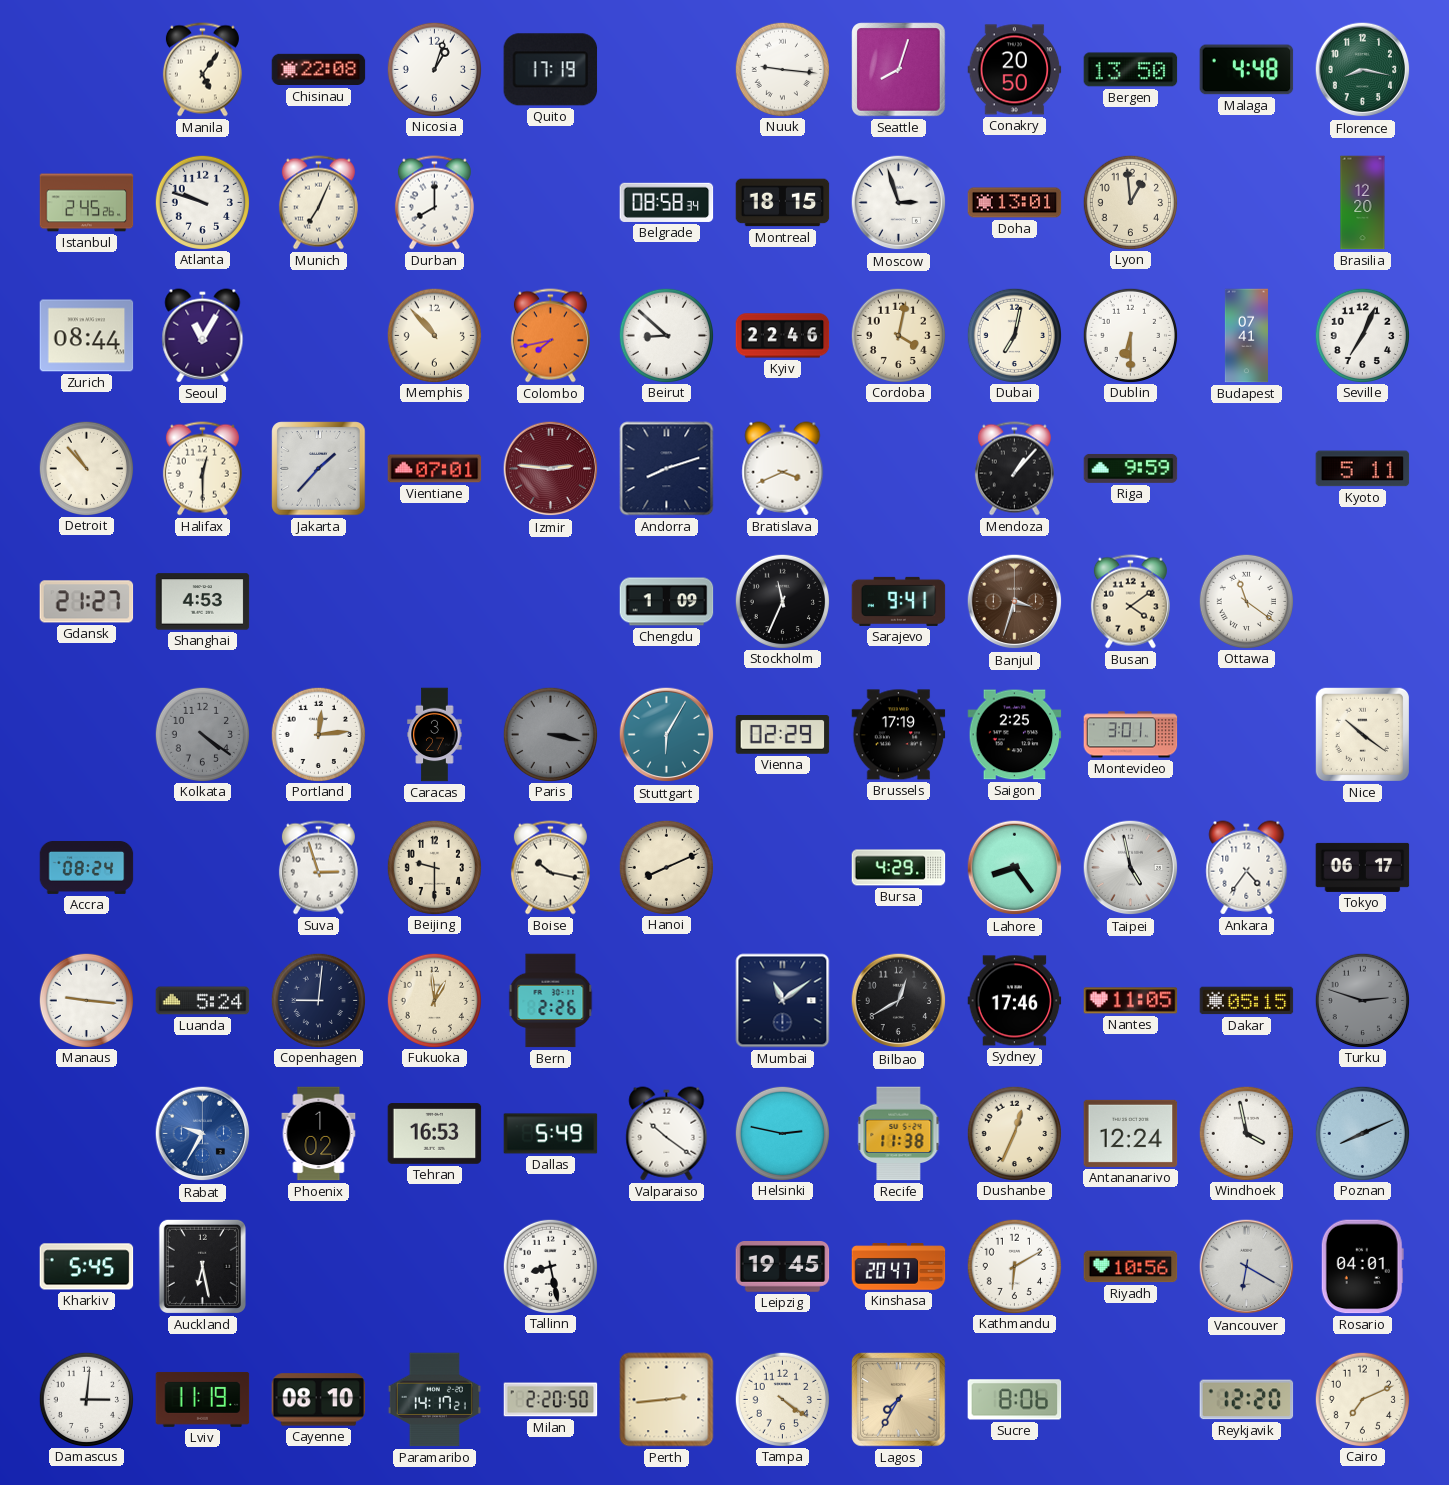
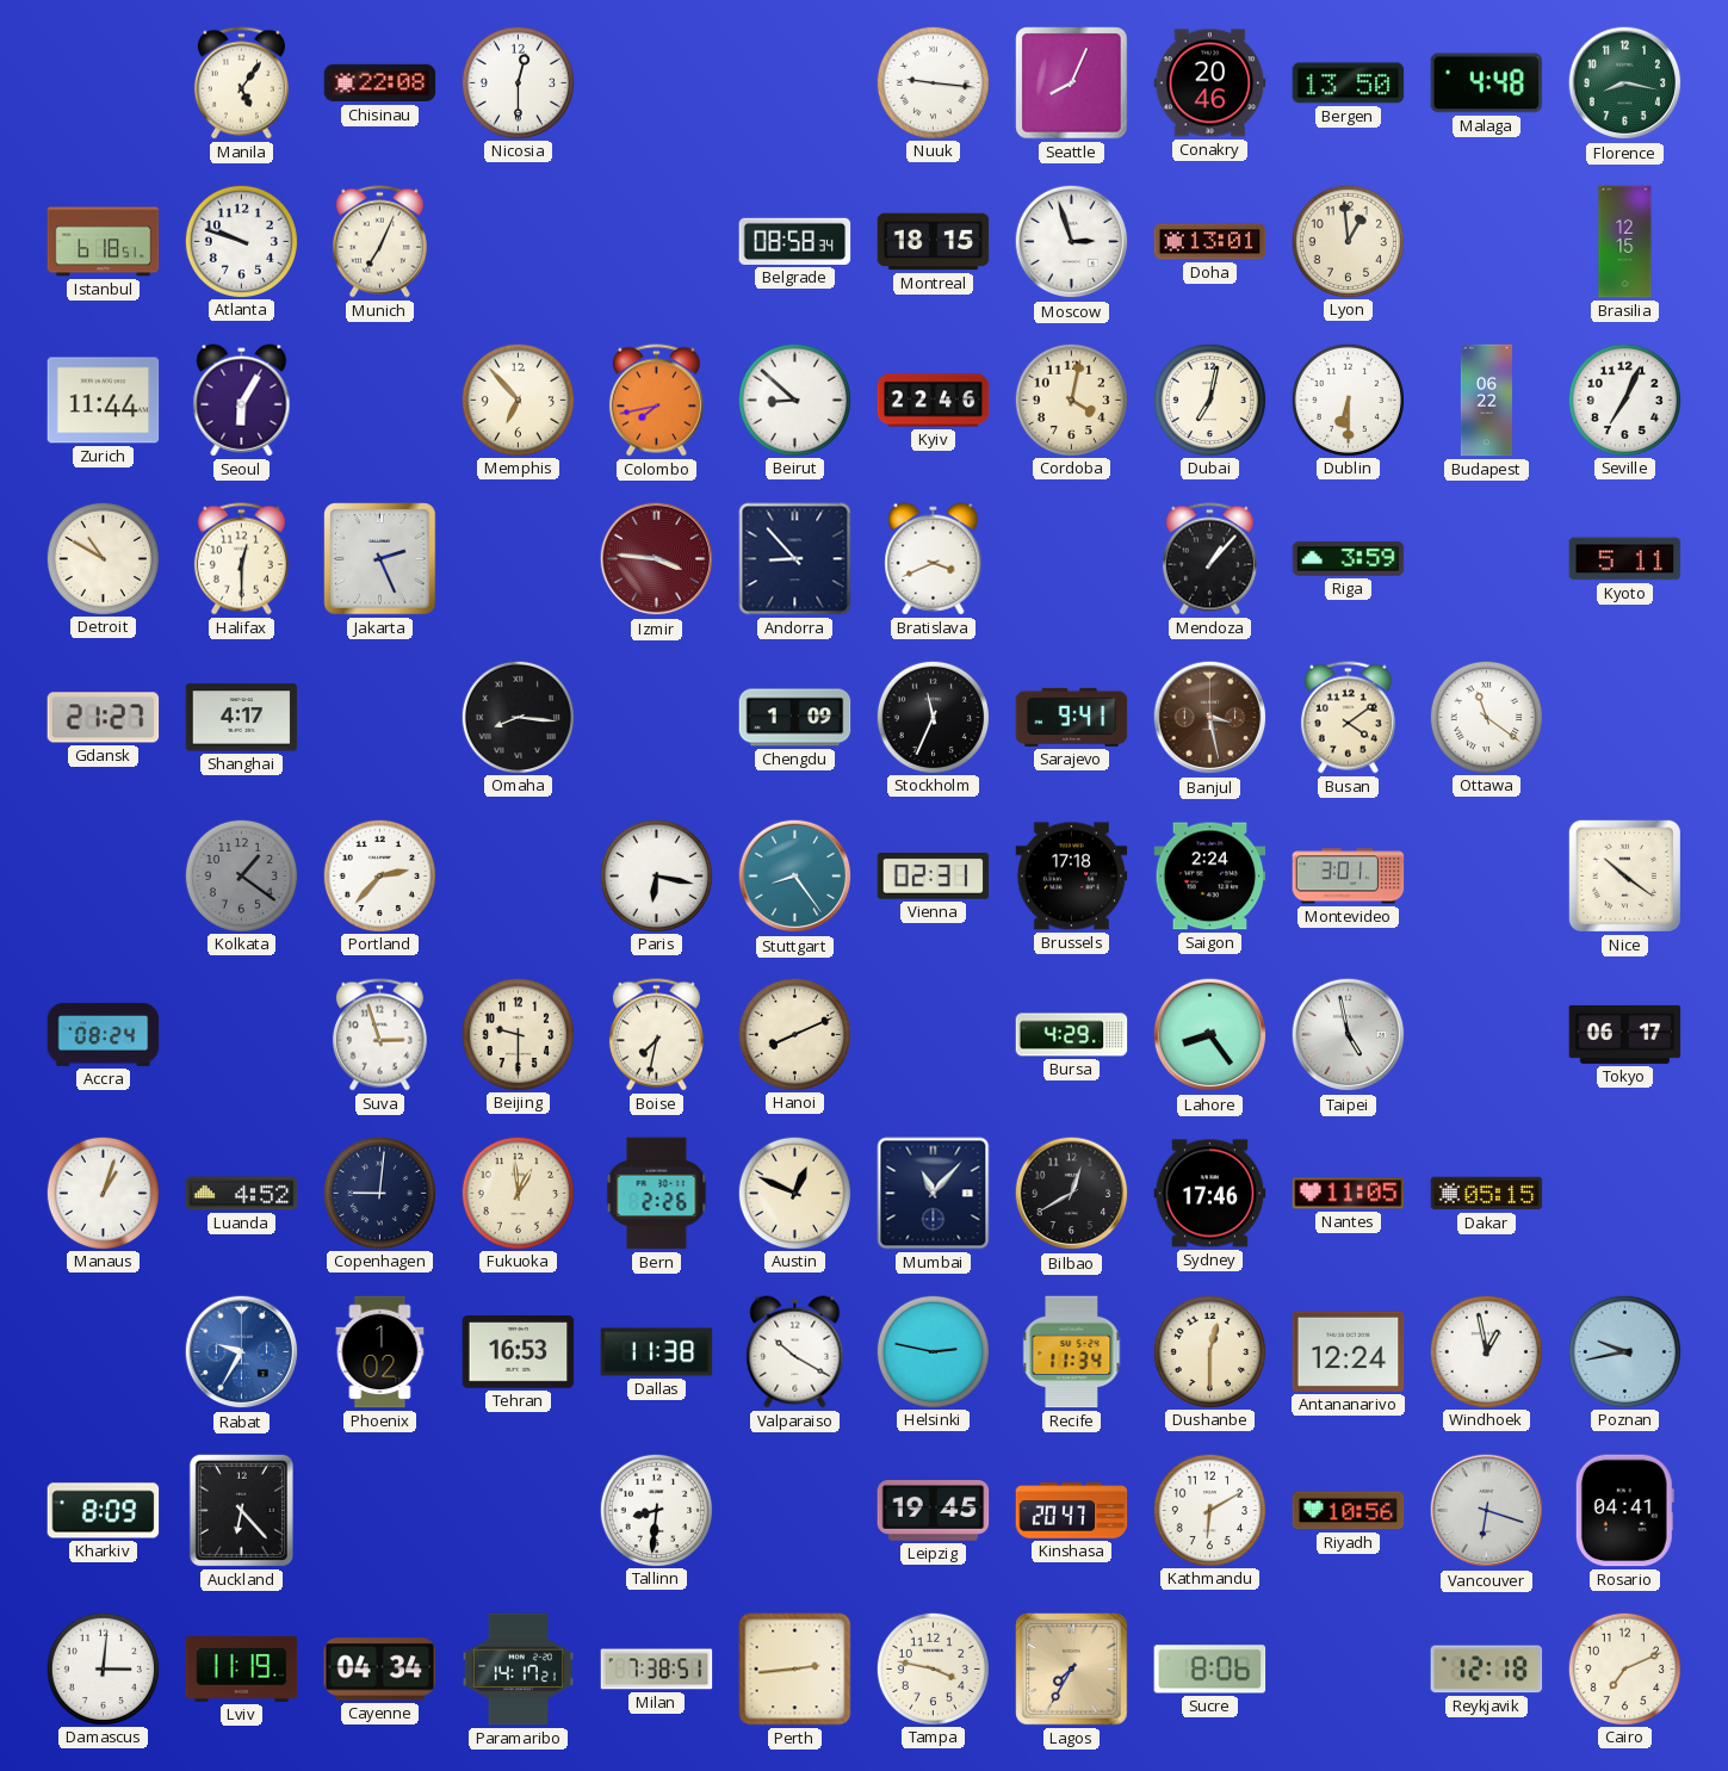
Nicosia: 1:03 -> 12:30 (518, 82)
Quito: 17:19 -> none (551, 70)
Seattle: 8:03 -> 8:04 (1072, 83)
Conakry: 20:50 -> 20:46 (1210, 83)
Istanbul: 2:45 -> 6:18 (104, 242)
Durban: 8:00 -> none (434, 203)
Brasilia: 12:20 -> 12:15 (1625, 242)
Zurich: 08:44 -> 11:44 (104, 401)
Seoul: 11:05 -> 6:05 (242, 401)
Memphis: 10:53 -> 6:53 (518, 400)
Budapest: 07:41 -> 06:22 (1486, 401)
Detroit: 10:53 -> 10:50 (103, 558)
Jakarta: 1:37 -> 2:26 (380, 559)
Vientiane: 07:01 -> none (435, 469)
Izmir: 2:46 -> 3:46 (657, 559)
Andorra: 8:12 -> 8:53 (795, 559)
Riga: 9:59 -> 3:59 (1349, 558)
Shanghai: 4:53 -> 4:17 (242, 718)
Omaha: none -> 8:16 (518, 717)
Banjul: 3:33 -> 3:28 (1210, 718)
Kolkata: 4:21 -> 1:21 (241, 875)
Portland: 12:14 -> 2:37 (379, 875)
Caracas: 3:27 -> none (435, 735)
Paris: 3:17 -> 6:17 (656, 875)
Paris dial: grey -> white (656, 875)
Stuttgart: 6:05 -> 8:24 (795, 877)
Vienna: 02:29 -> 02:31 (934, 877)
Brussels: 17:19 -> 17:18 (1072, 877)
Saigon: 2:25 -> 2:24 (1210, 877)
Boise: 10:17 -> 7:32 (656, 1035)
Ankara: 4:36 -> none (1247, 868)
Manaus: 9:16 -> 1:03 (103, 1193)
Luanda: 5:24 -> 4:52 (242, 1194)
Austin: none -> 12:49 (794, 1193)
Mumbai: 11:09 -> 11:07 (934, 1194)
Turku: 2:48 -> none (1362, 1000)
Dallas: 5:49 -> 11:38 (657, 1352)
Valparaiso: 10:21 -> 10:20 (795, 1352)
Recife: 11:38 -> 11:34 (1072, 1352)
Dushanbe: 12:34 -> 12:30 (1209, 1351)
Windhoek: 3:58 -> 12:58 (1486, 1351)
Poznan: 8:11 -> 9:43 (1624, 1351)
Kharkiv: 5:45 -> 8:09 (104, 1511)
Auckland: 6:28 -> 6:23 (241, 1510)
Tallinn: 8:28 -> 8:31 (656, 1510)
Vancouver: 6:20 -> 6:18 (1487, 1511)
Rosario: 04:01 -> 04:41 (1624, 1511)
Cayenne: 08:10 -> 04:34 (380, 1670)
Milan: 2:20 -> 7:38 (657, 1670)
Tampa: 4:21 -> 3:47 (933, 1668)
Reykjavik: 12:20 -> 12:18 (1487, 1670)
